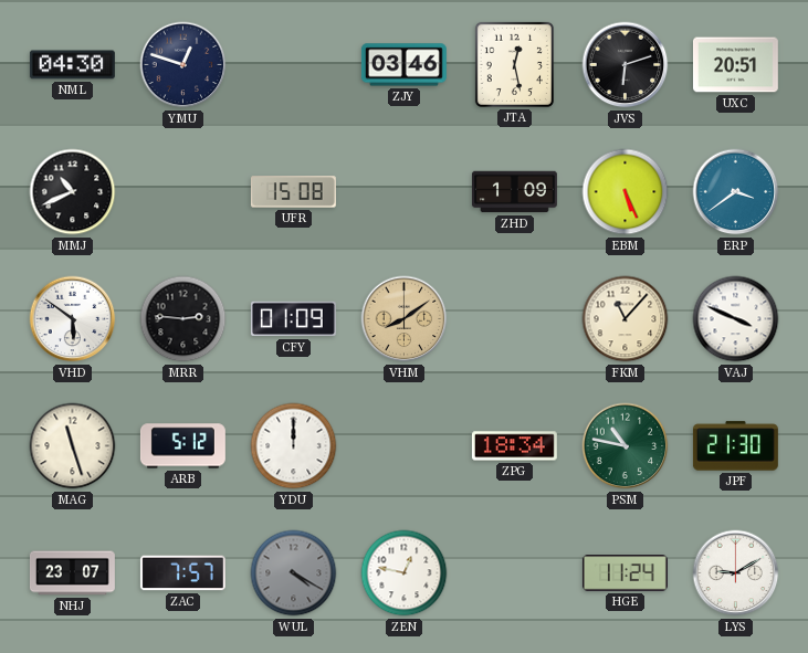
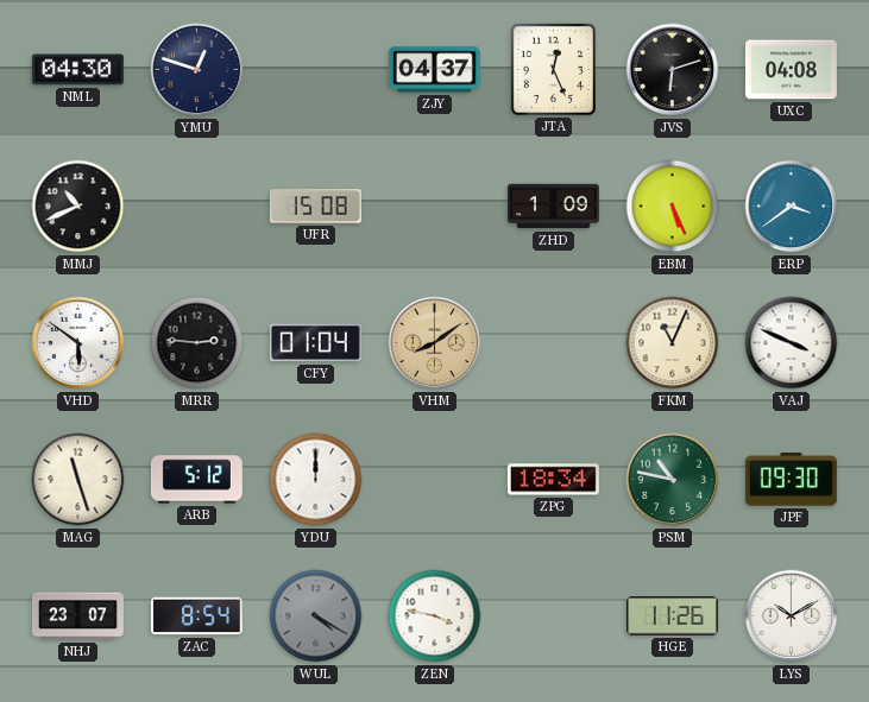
ZJY: 03:46 -> 04:37 (434, 70)
JTA: 12:28 -> 12:26 (553, 69)
UXC: 20:51 -> 04:08 (791, 70)
CFY: 01:09 -> 01:04 (315, 343)
FKM: 11:07 -> 11:04 (673, 343)
JPF: 21:30 -> 09:30 (791, 480)
ZAC: 7:57 -> 8:54 (196, 616)
ZEN: 12:47 -> 3:47 (435, 616)
HGE: 11:24 -> 11:26 (672, 616)
LYS: 9:10 -> 10:10 (792, 616)
